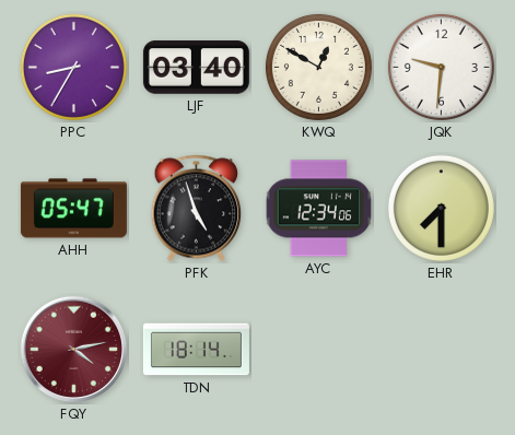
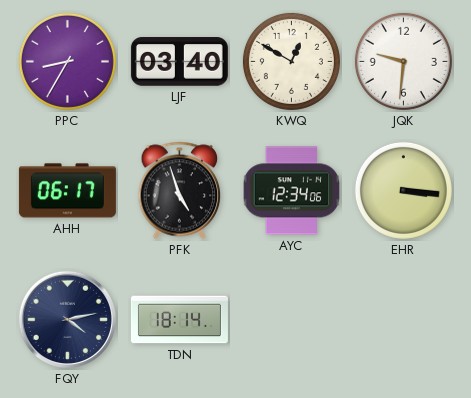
AHH: 05:47 -> 06:17 (67, 191)
EHR: 7:30 -> 3:16 (403, 190)
FQY dial: burgundy -> navy (67, 319)
